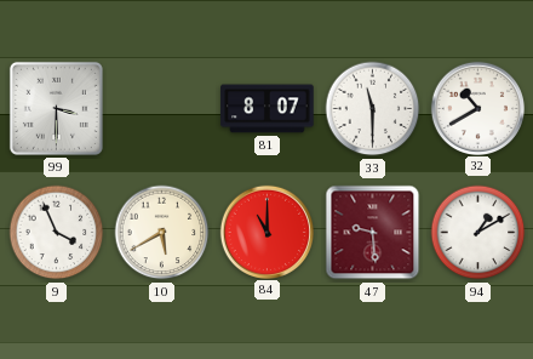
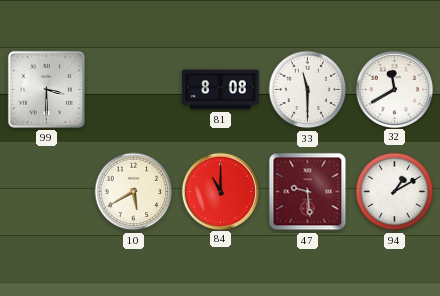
81: 8:07 -> 8:08 (221, 90)
32: 10:40 -> 11:40 (394, 89)
9: 3:56 -> none (57, 233)
